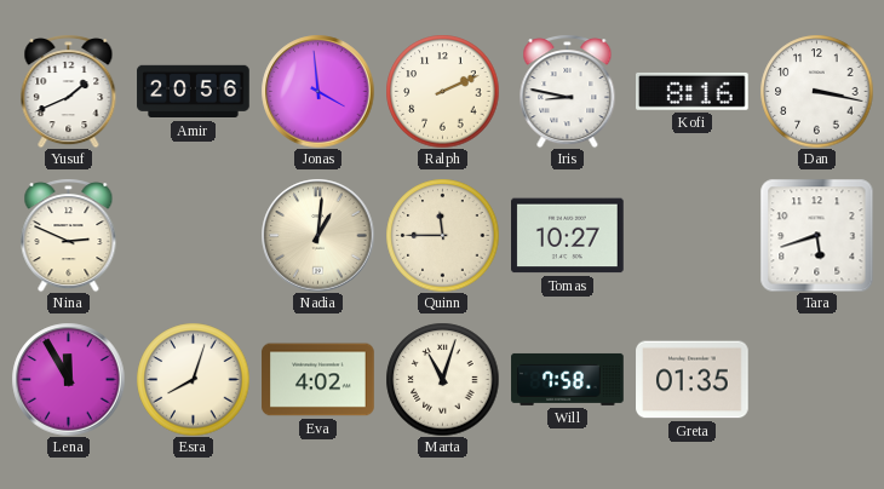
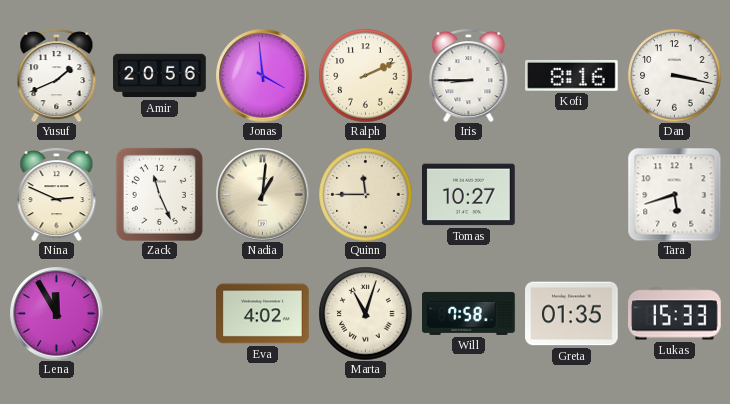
Iris: 8:47 -> 8:45 (469, 75)
Zack: none -> 11:26 (159, 194)
Esra: 8:03 -> none (193, 379)
Lukas: none -> 15:33 (675, 314)
